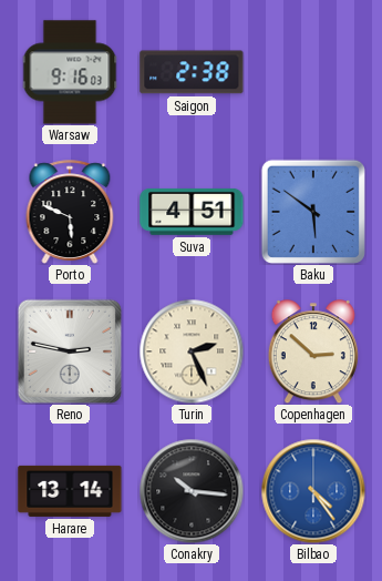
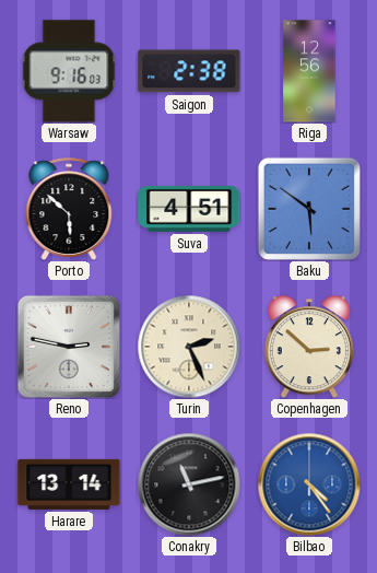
Riga: none -> 12:56 (309, 71)
Porto: 5:49 -> 5:52 (69, 209)
Conakry: 10:16 -> 11:13 (189, 484)
